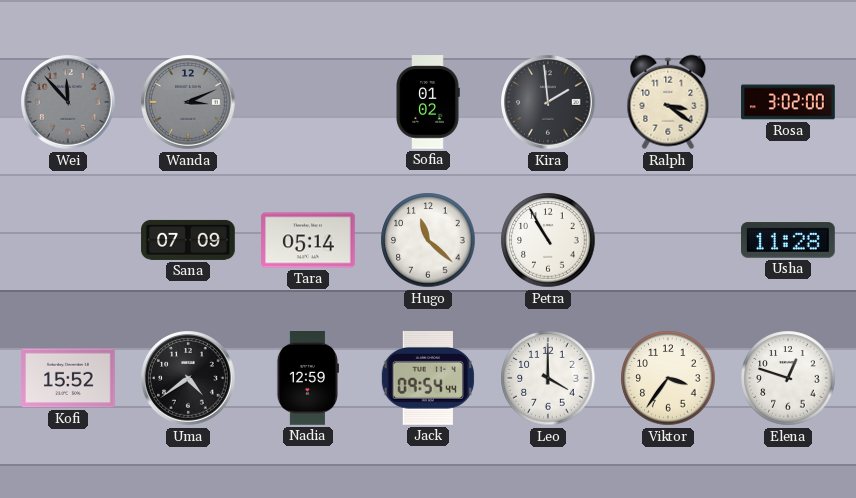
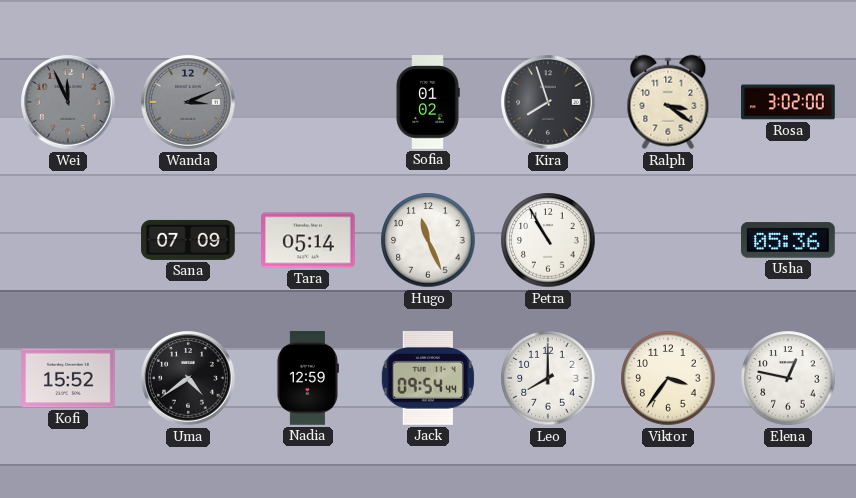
Wei: 11:53 -> 11:56 (68, 102)
Kira: 1:59 -> 7:57 (548, 102)
Hugo: 11:22 -> 11:26 (428, 240)
Usha: 11:28 -> 05:36 (789, 240)
Leo: 4:00 -> 8:00 (548, 378)
Elena: 12:48 -> 12:47 (788, 378)
